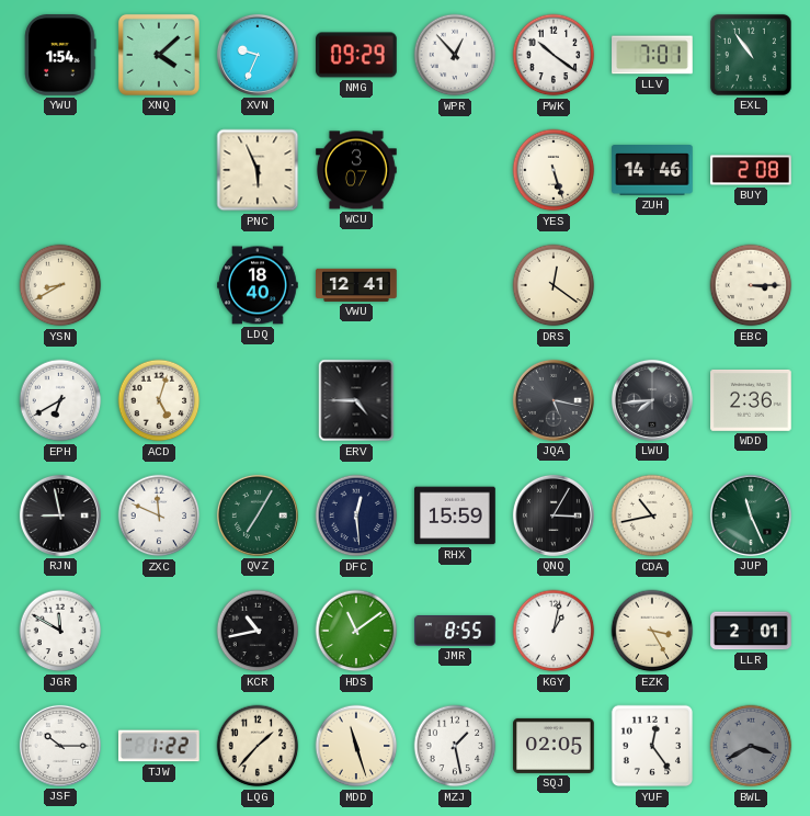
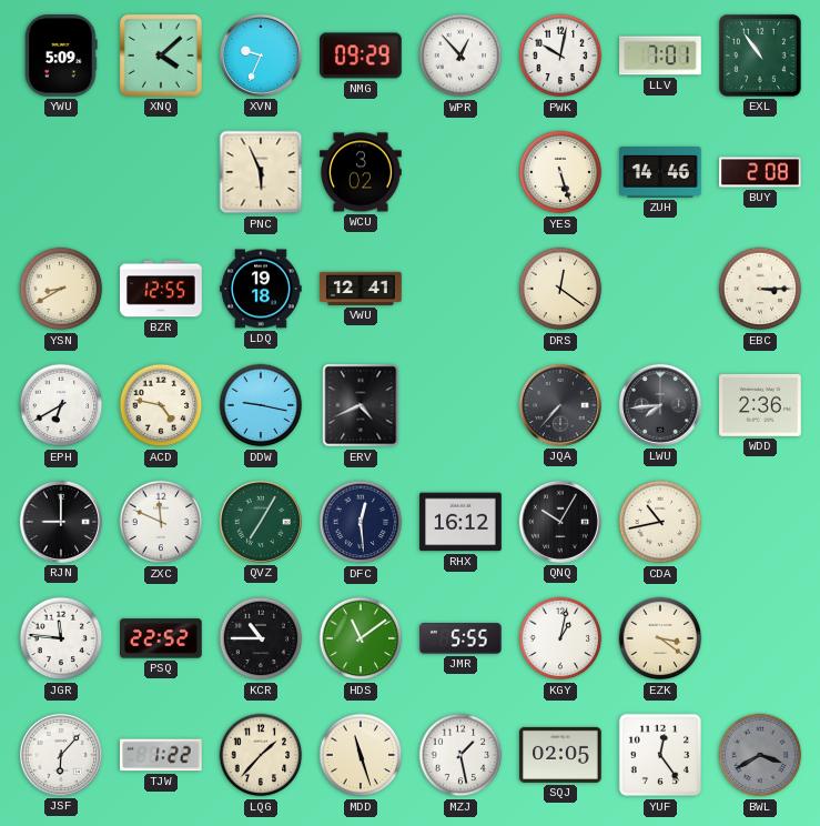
YWU: 1:54 -> 5:09 (61, 56)
PWK: 10:21 -> 10:02 (560, 56)
WCU: 3:07 -> 3:02 (361, 172)
BZR: none -> 12:55 (161, 289)
LDQ: 18:40 -> 19:18 (261, 289)
ACD: 5:03 -> 4:47 (161, 405)
DDW: none -> 9:17 (261, 405)
ERV: 4:45 -> 4:41 (361, 405)
JQA: 5:17 -> 7:37 (560, 405)
RJN: 8:58 -> 9:00 (61, 522)
RHX: 15:59 -> 16:12 (460, 522)
QNQ: 3:05 -> 10:05 (560, 522)
JUP: 11:26 -> none (751, 515)
JGR: 11:50 -> 11:46 (61, 638)
PSQ: none -> 22:52 (162, 638)
KCR: 10:43 -> 10:45 (261, 638)
JMR: 8:55 -> 5:55 (460, 639)
EZK: 3:25 -> 3:21 (660, 638)
LLR: 2:01 -> none (751, 631)
JSF: 10:15 -> 6:07 (61, 755)
